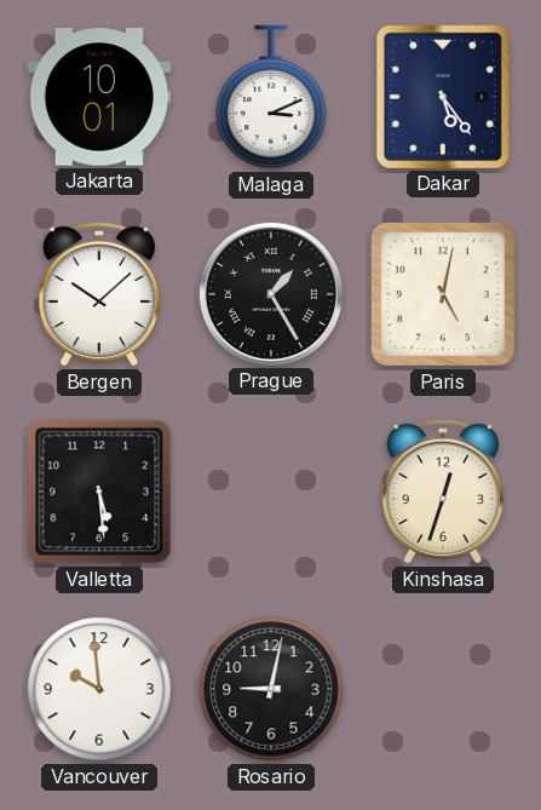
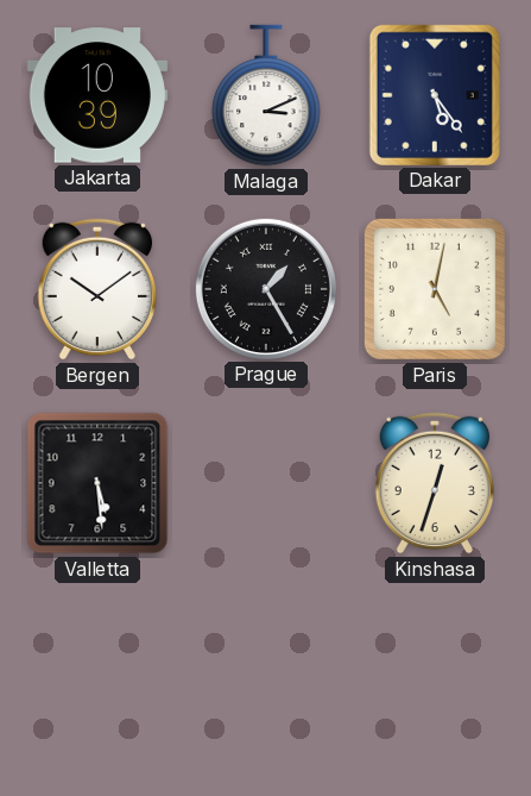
Jakarta: 10:01 -> 10:39 (97, 95)
Bergen: 10:08 -> 10:09 (96, 289)
Vancouver: 9:59 -> none (99, 689)
Rosario: 9:02 -> none (271, 689)
